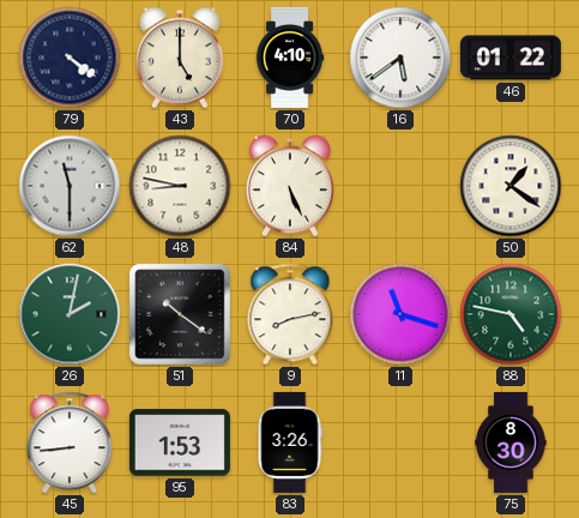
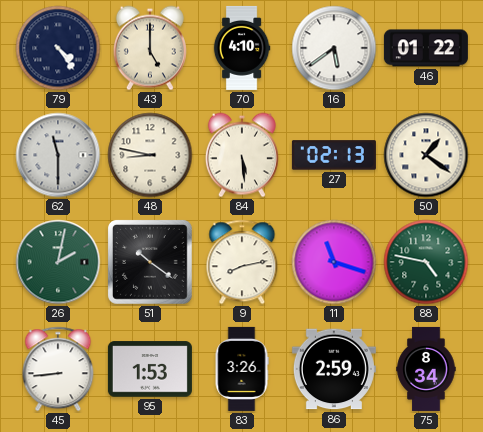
79: 4:21 -> 4:24 (58, 48)
84: 5:26 -> 5:29 (242, 155)
27: none -> 02:13 (334, 155)
86: none -> 2:59 (334, 369)
75: 8:30 -> 8:34 (426, 369)
